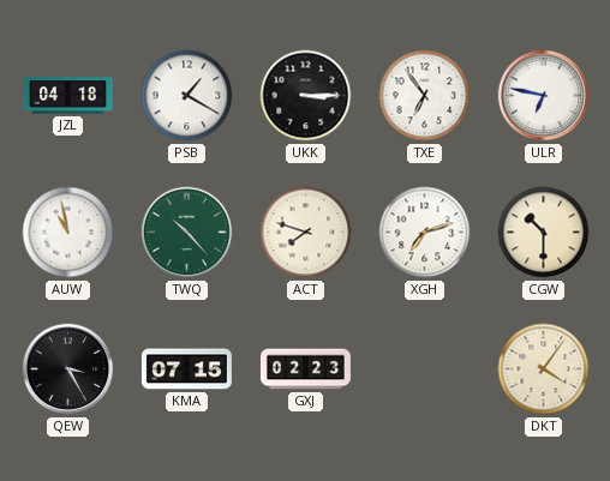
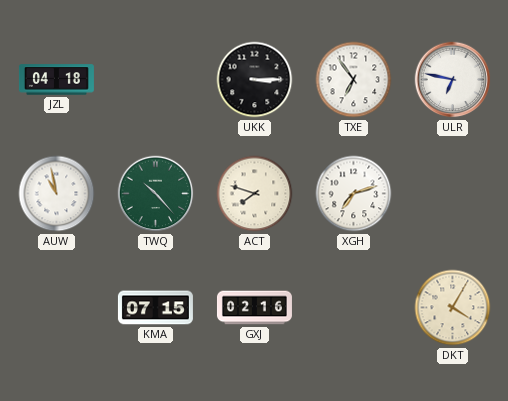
PSB: 1:20 -> none (187, 96)
CGW: 10:30 -> none (544, 233)
QEW: 3:25 -> none (68, 369)
GXJ: 02:23 -> 02:16 (254, 308)
DKT: 4:06 -> 4:05 (453, 308)
